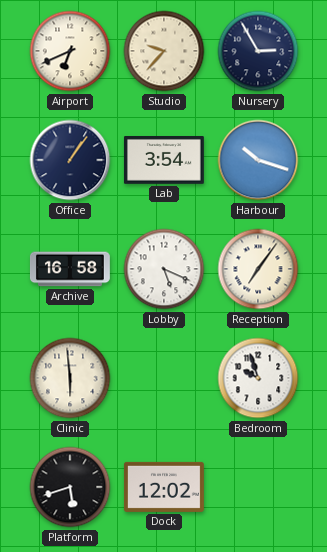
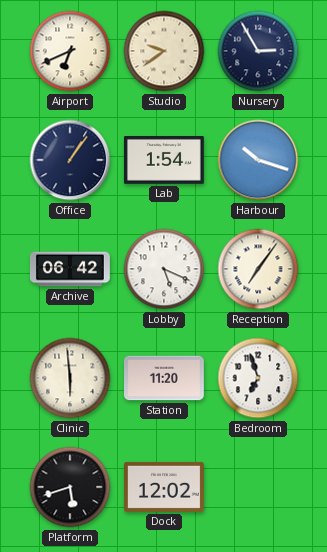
Studio: 9:37 -> 9:39 (164, 51)
Lab: 3:54 -> 1:54 (164, 161)
Archive: 16:58 -> 06:42 (70, 269)
Station: none -> 11:20 (165, 378)
Bedroom: 9:57 -> 6:57 (258, 378)
